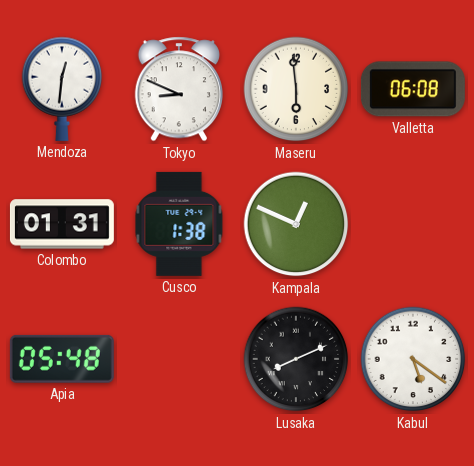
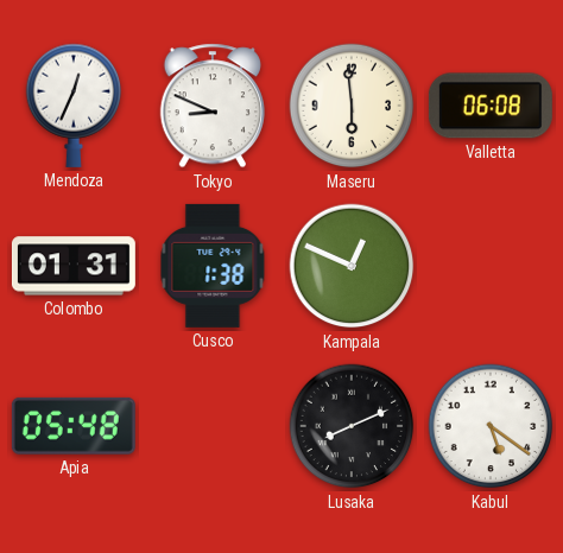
Mendoza: 12:31 -> 12:34 (74, 106)
